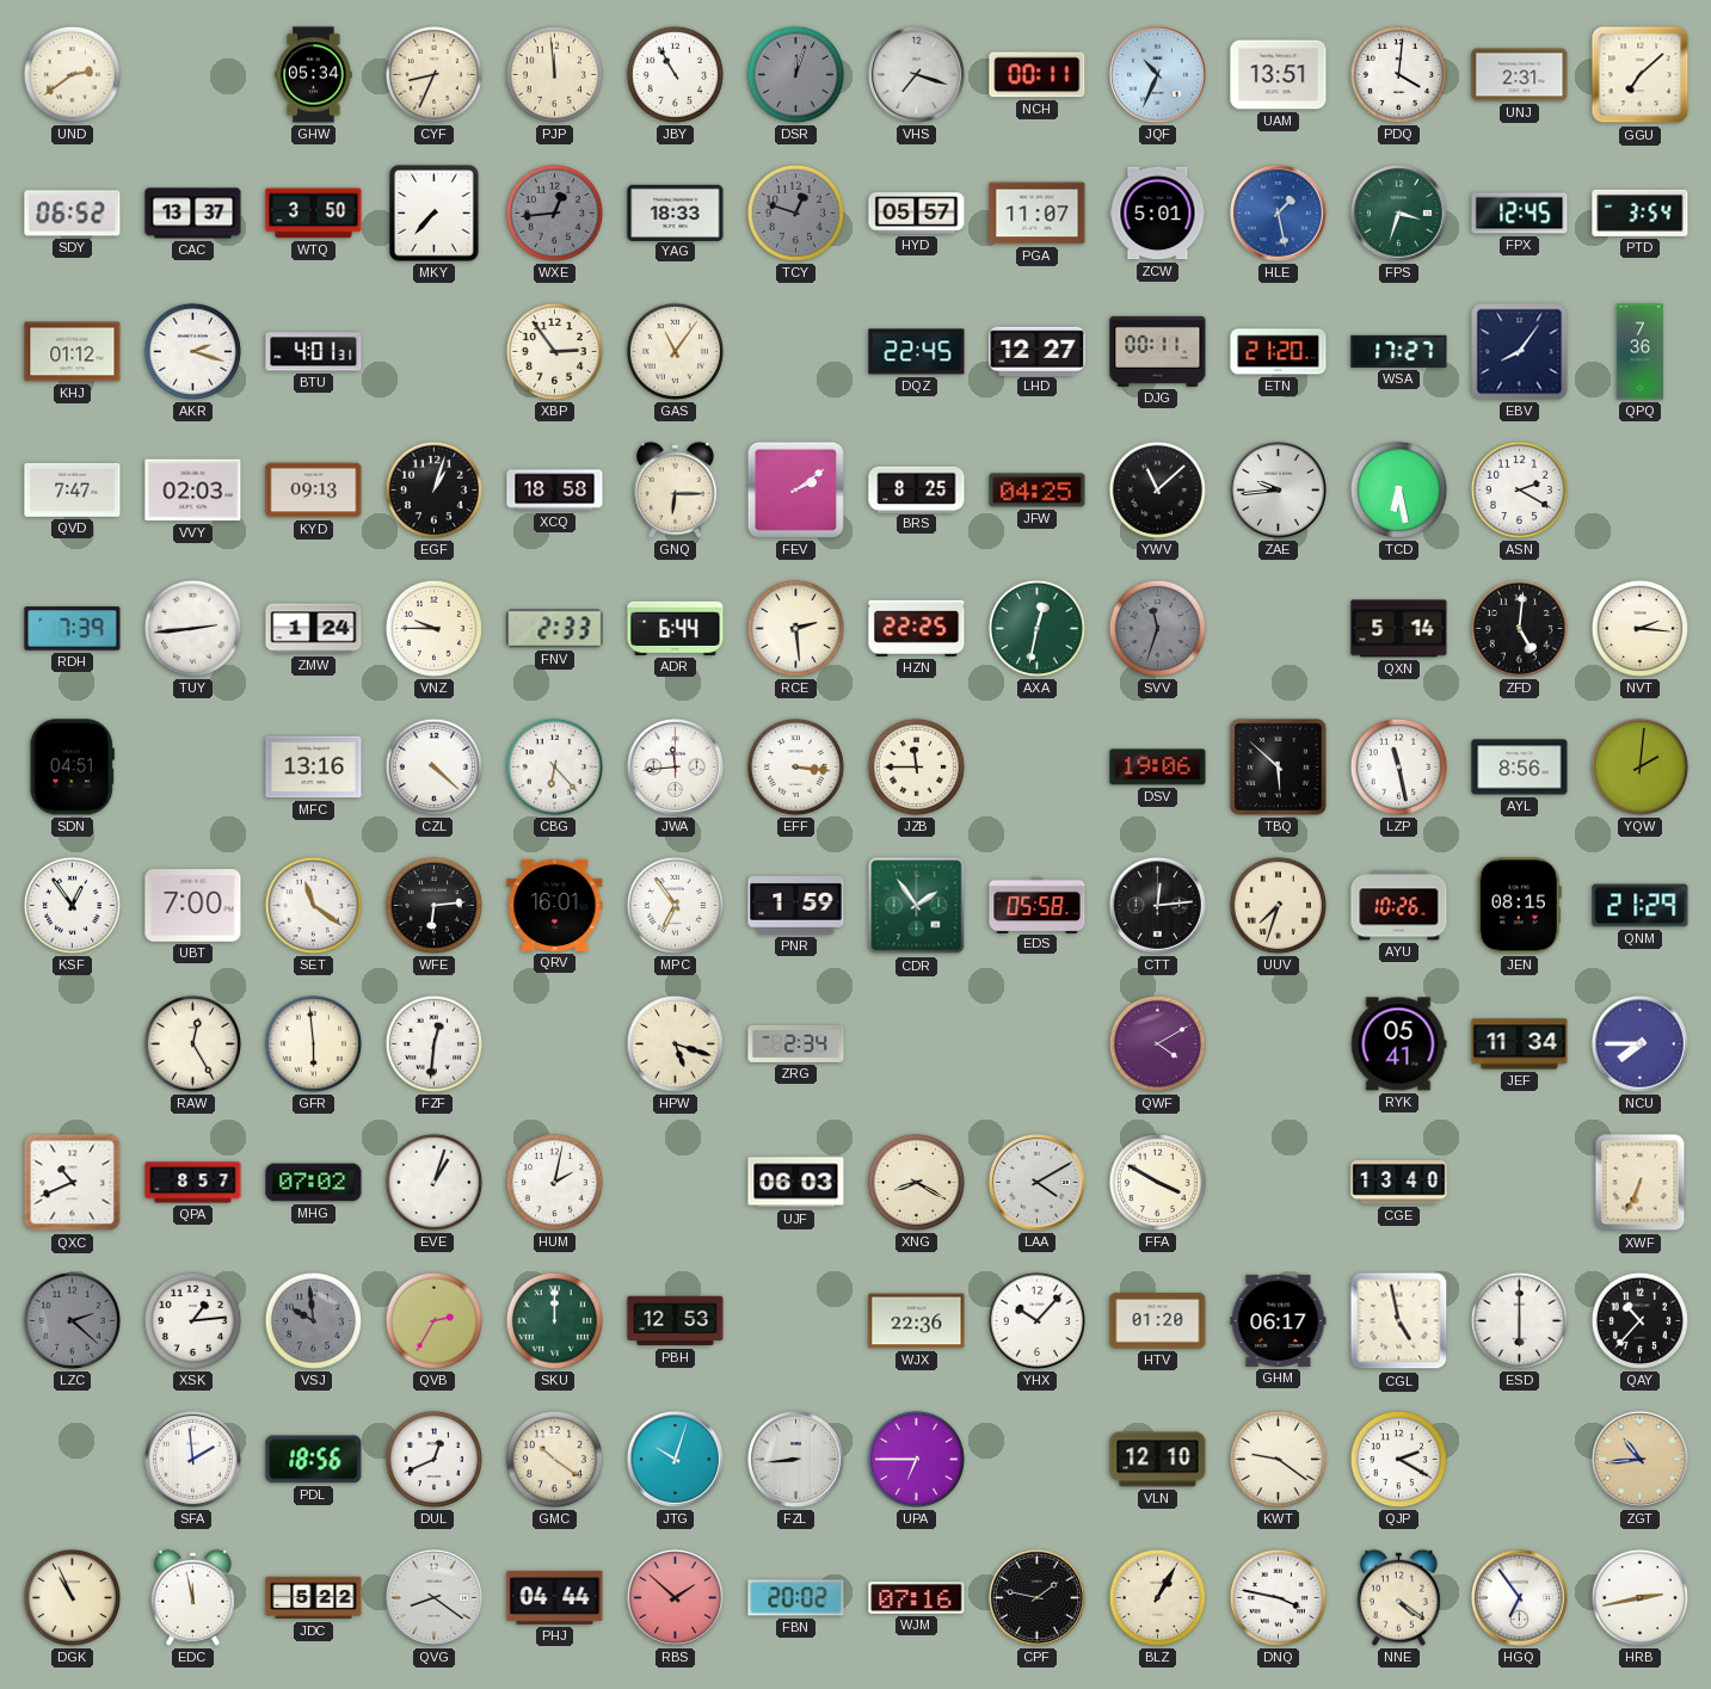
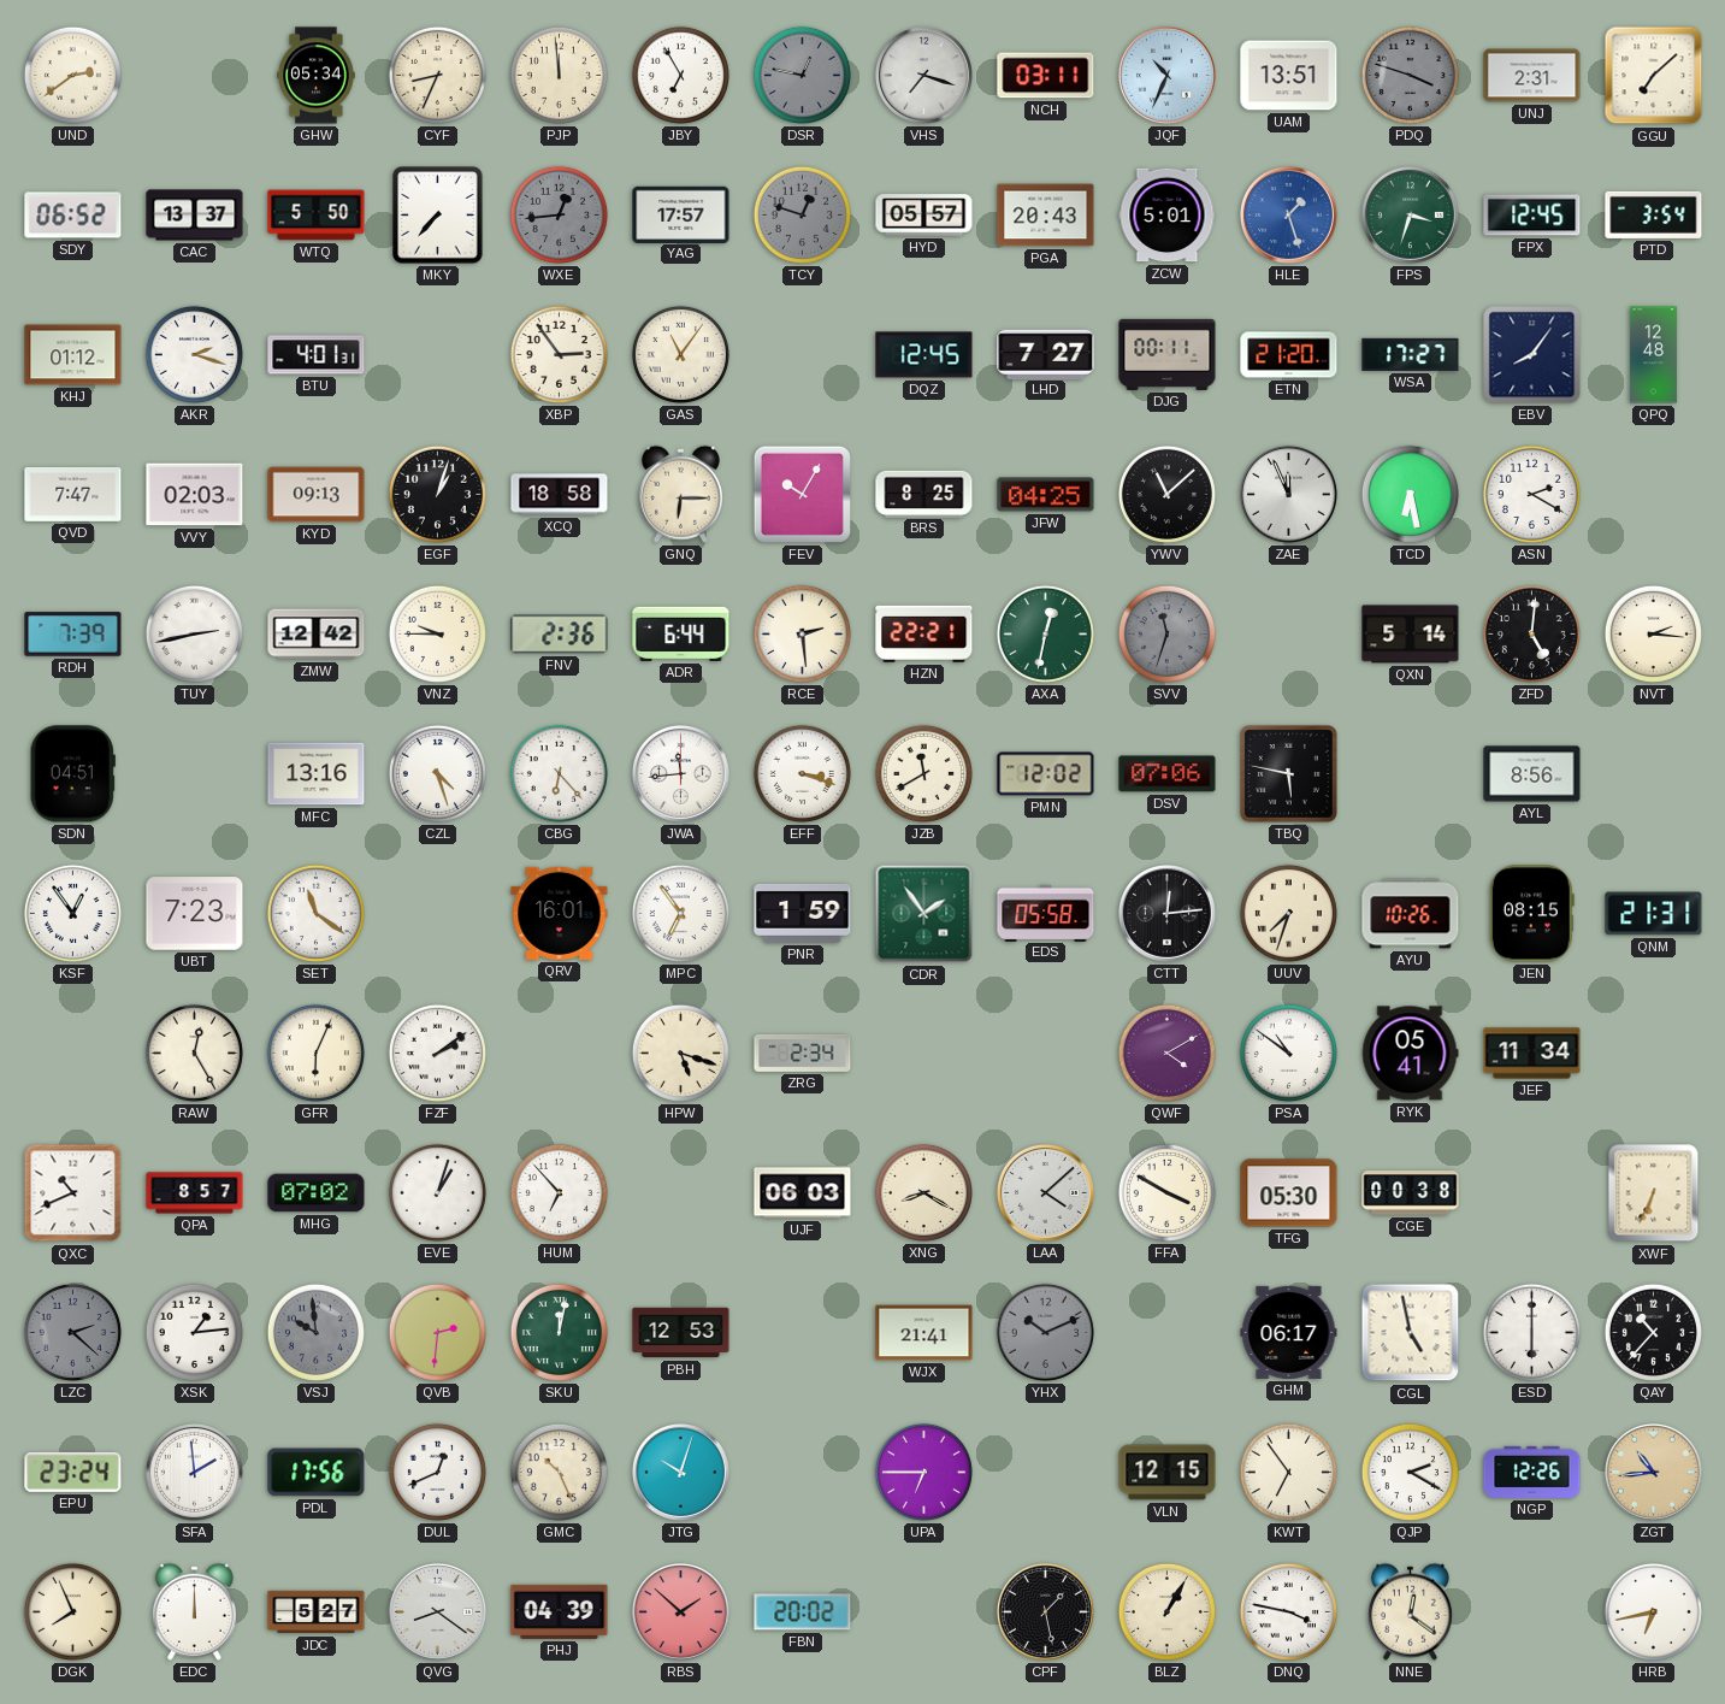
JBY: 10:55 -> 6:55 (680, 75)
DSR: 12:03 -> 12:47 (802, 75)
NCH: 00:11 -> 03:11 (1046, 76)
PDQ: 4:01 -> 3:48 (1410, 75)
PDQ dial: white -> grey (1410, 75)
WTQ: 3:50 -> 5:50 (317, 216)
YAG: 18:33 -> 17:57 (681, 214)
PGA: 11:07 -> 20:43 (1046, 216)
HLE: 1:28 -> 1:27 (1288, 214)
DQZ: 22:45 -> 12:45 (924, 355)
LHD: 12:27 -> 7:27 (1046, 354)
QPQ: 7:36 -> 12:48 (1653, 355)
FEV: 2:09 -> 10:05 (802, 494)
ZAE: 9:44 -> 11:56 (1288, 494)
TUY: 2:44 -> 2:43 (194, 633)
ZMW: 1:24 -> 12:42 (317, 635)
FNV: 2:33 -> 2:36 (560, 635)
HZN: 22:25 -> 22:21 (924, 633)
CZL: 4:22 -> 4:27 (437, 773)
EFF: 3:16 -> 3:18 (802, 773)
JZB: 11:45 -> 11:40 (923, 773)
PMN: none -> 12:02 (1046, 774)
DSV: 19:06 -> 07:06 (1168, 774)
TBQ: 5:52 -> 5:47 (1288, 773)
LZP: 11:28 -> none (1398, 766)
YQW: 2:01 -> none (1639, 766)
UBT: 7:00 -> 7:23 (195, 914)
WFE: 6:14 -> none (433, 905)
QNM: 21:29 -> 21:31 (1654, 914)
GFR: 5:59 -> 6:04 (315, 1053)
FZF: 12:31 -> 2:09 (437, 1053)
PSA: none -> 10:51 (1288, 1053)
NCU: 7:45 -> none (1639, 1043)
HUM: 2:02 -> 6:53 (559, 1192)
LAA: 4:10 -> 4:08 (1045, 1192)
TFG: none -> 05:30 (1289, 1193)
CGE: 13:40 -> 00:38 (1411, 1193)
QVB: 2:35 -> 2:31 (437, 1332)
SKU: 12:00 -> 12:02 (559, 1332)
WJX: 22:36 -> 21:41 (924, 1333)
YHX: 10:07 -> 10:11 (1045, 1332)
YHX dial: white -> grey (1045, 1332)
HTV: 01:20 -> none (1158, 1321)
EPU: none -> 23:24 (73, 1472)
PDL: 18:56 -> 17:56 (317, 1473)
GMC: 10:21 -> 10:26 (559, 1472)
FZL: 8:44 -> none (795, 1459)
VLN: 12:10 -> 12:15 (1168, 1473)
KWT: 9:21 -> 6:54 (1288, 1472)
NGP: none -> 12:26 (1532, 1472)
DGK: 10:56 -> 7:56 (72, 1611)
EDC: 11:58 -> 12:00 (194, 1611)
JDC: 5:22 -> 5:27 (317, 1612)
PHJ: 04:44 -> 04:39 (560, 1611)
WJM: 07:16 -> none (917, 1598)
CPF: 1:47 -> 1:28 (1045, 1611)
NNE: 4:21 -> 12:21 (1410, 1611)
HGQ: 6:54 -> none (1519, 1597)
HRB: 2:43 -> 6:43 (1653, 1611)
